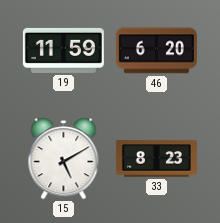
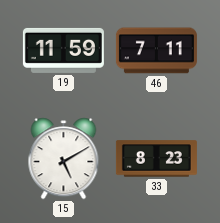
46: 6:20 -> 7:11 (156, 51)
